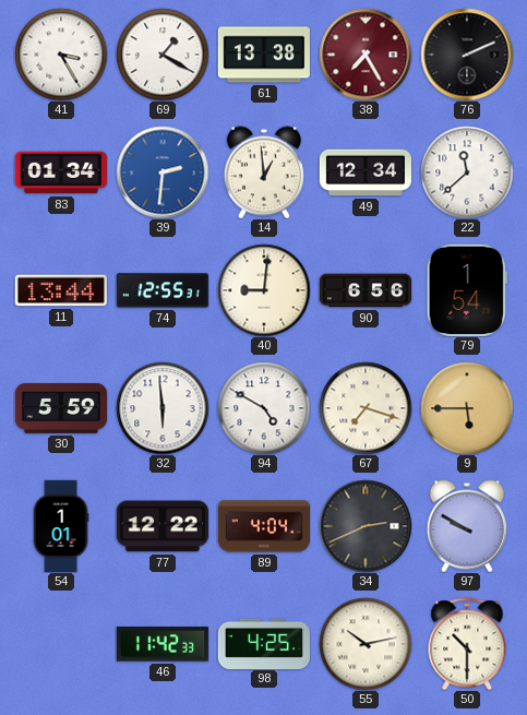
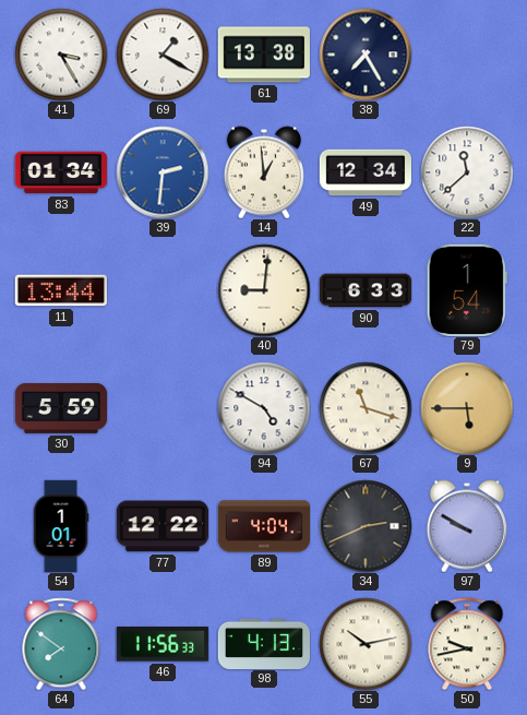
38 dial: burgundy -> navy (366, 55)
76: 2:11 -> none (467, 55)
74: 12:55 -> none (163, 290)
90: 6:56 -> 6:33 (366, 290)
32: 5:59 -> none (163, 408)
67: 7:18 -> 11:18 (366, 408)
64: none -> 7:51 (61, 644)
46: 11:42 -> 11:56 (163, 644)
98: 4:25 -> 4:13 (263, 643)
50: 10:30 -> 9:43 (467, 644)
